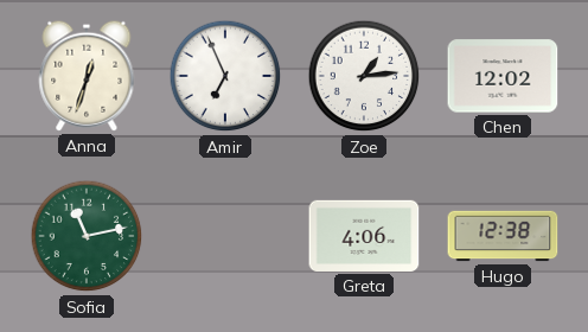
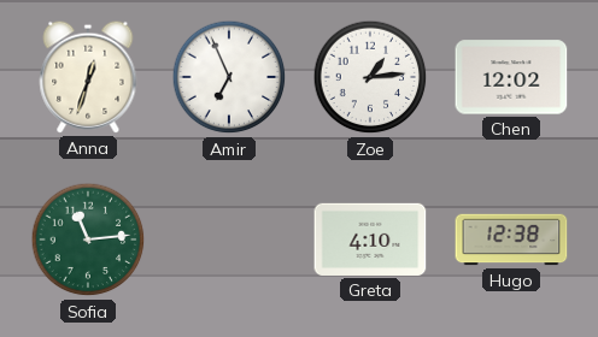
Sofia: 11:13 -> 11:14 (88, 240)
Greta: 4:06 -> 4:10 (370, 240)
